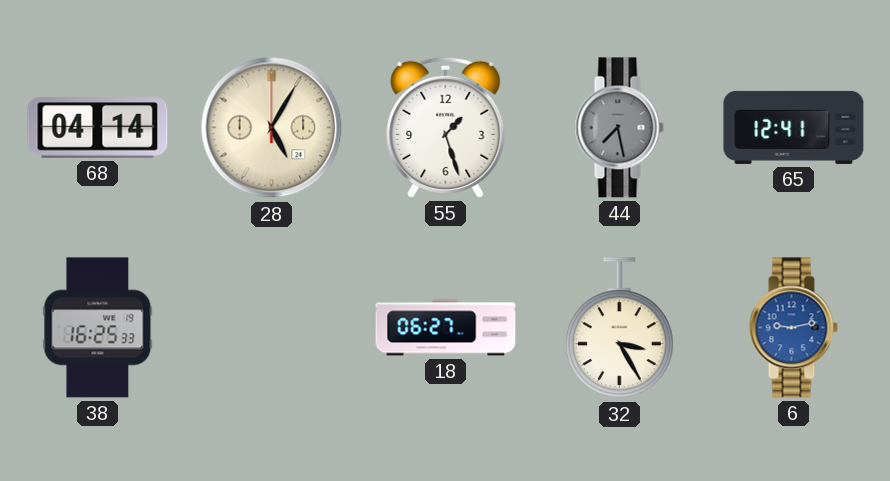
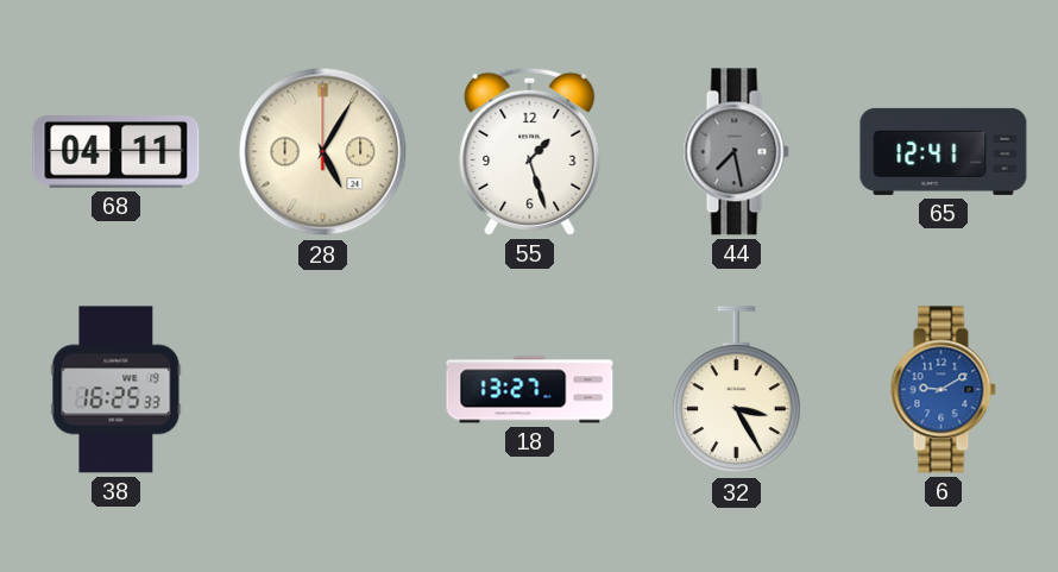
68: 04:14 -> 04:11 (116, 152)
18: 06:27 -> 13:27 (530, 390)
6: 9:13 -> 9:10 (943, 390)
